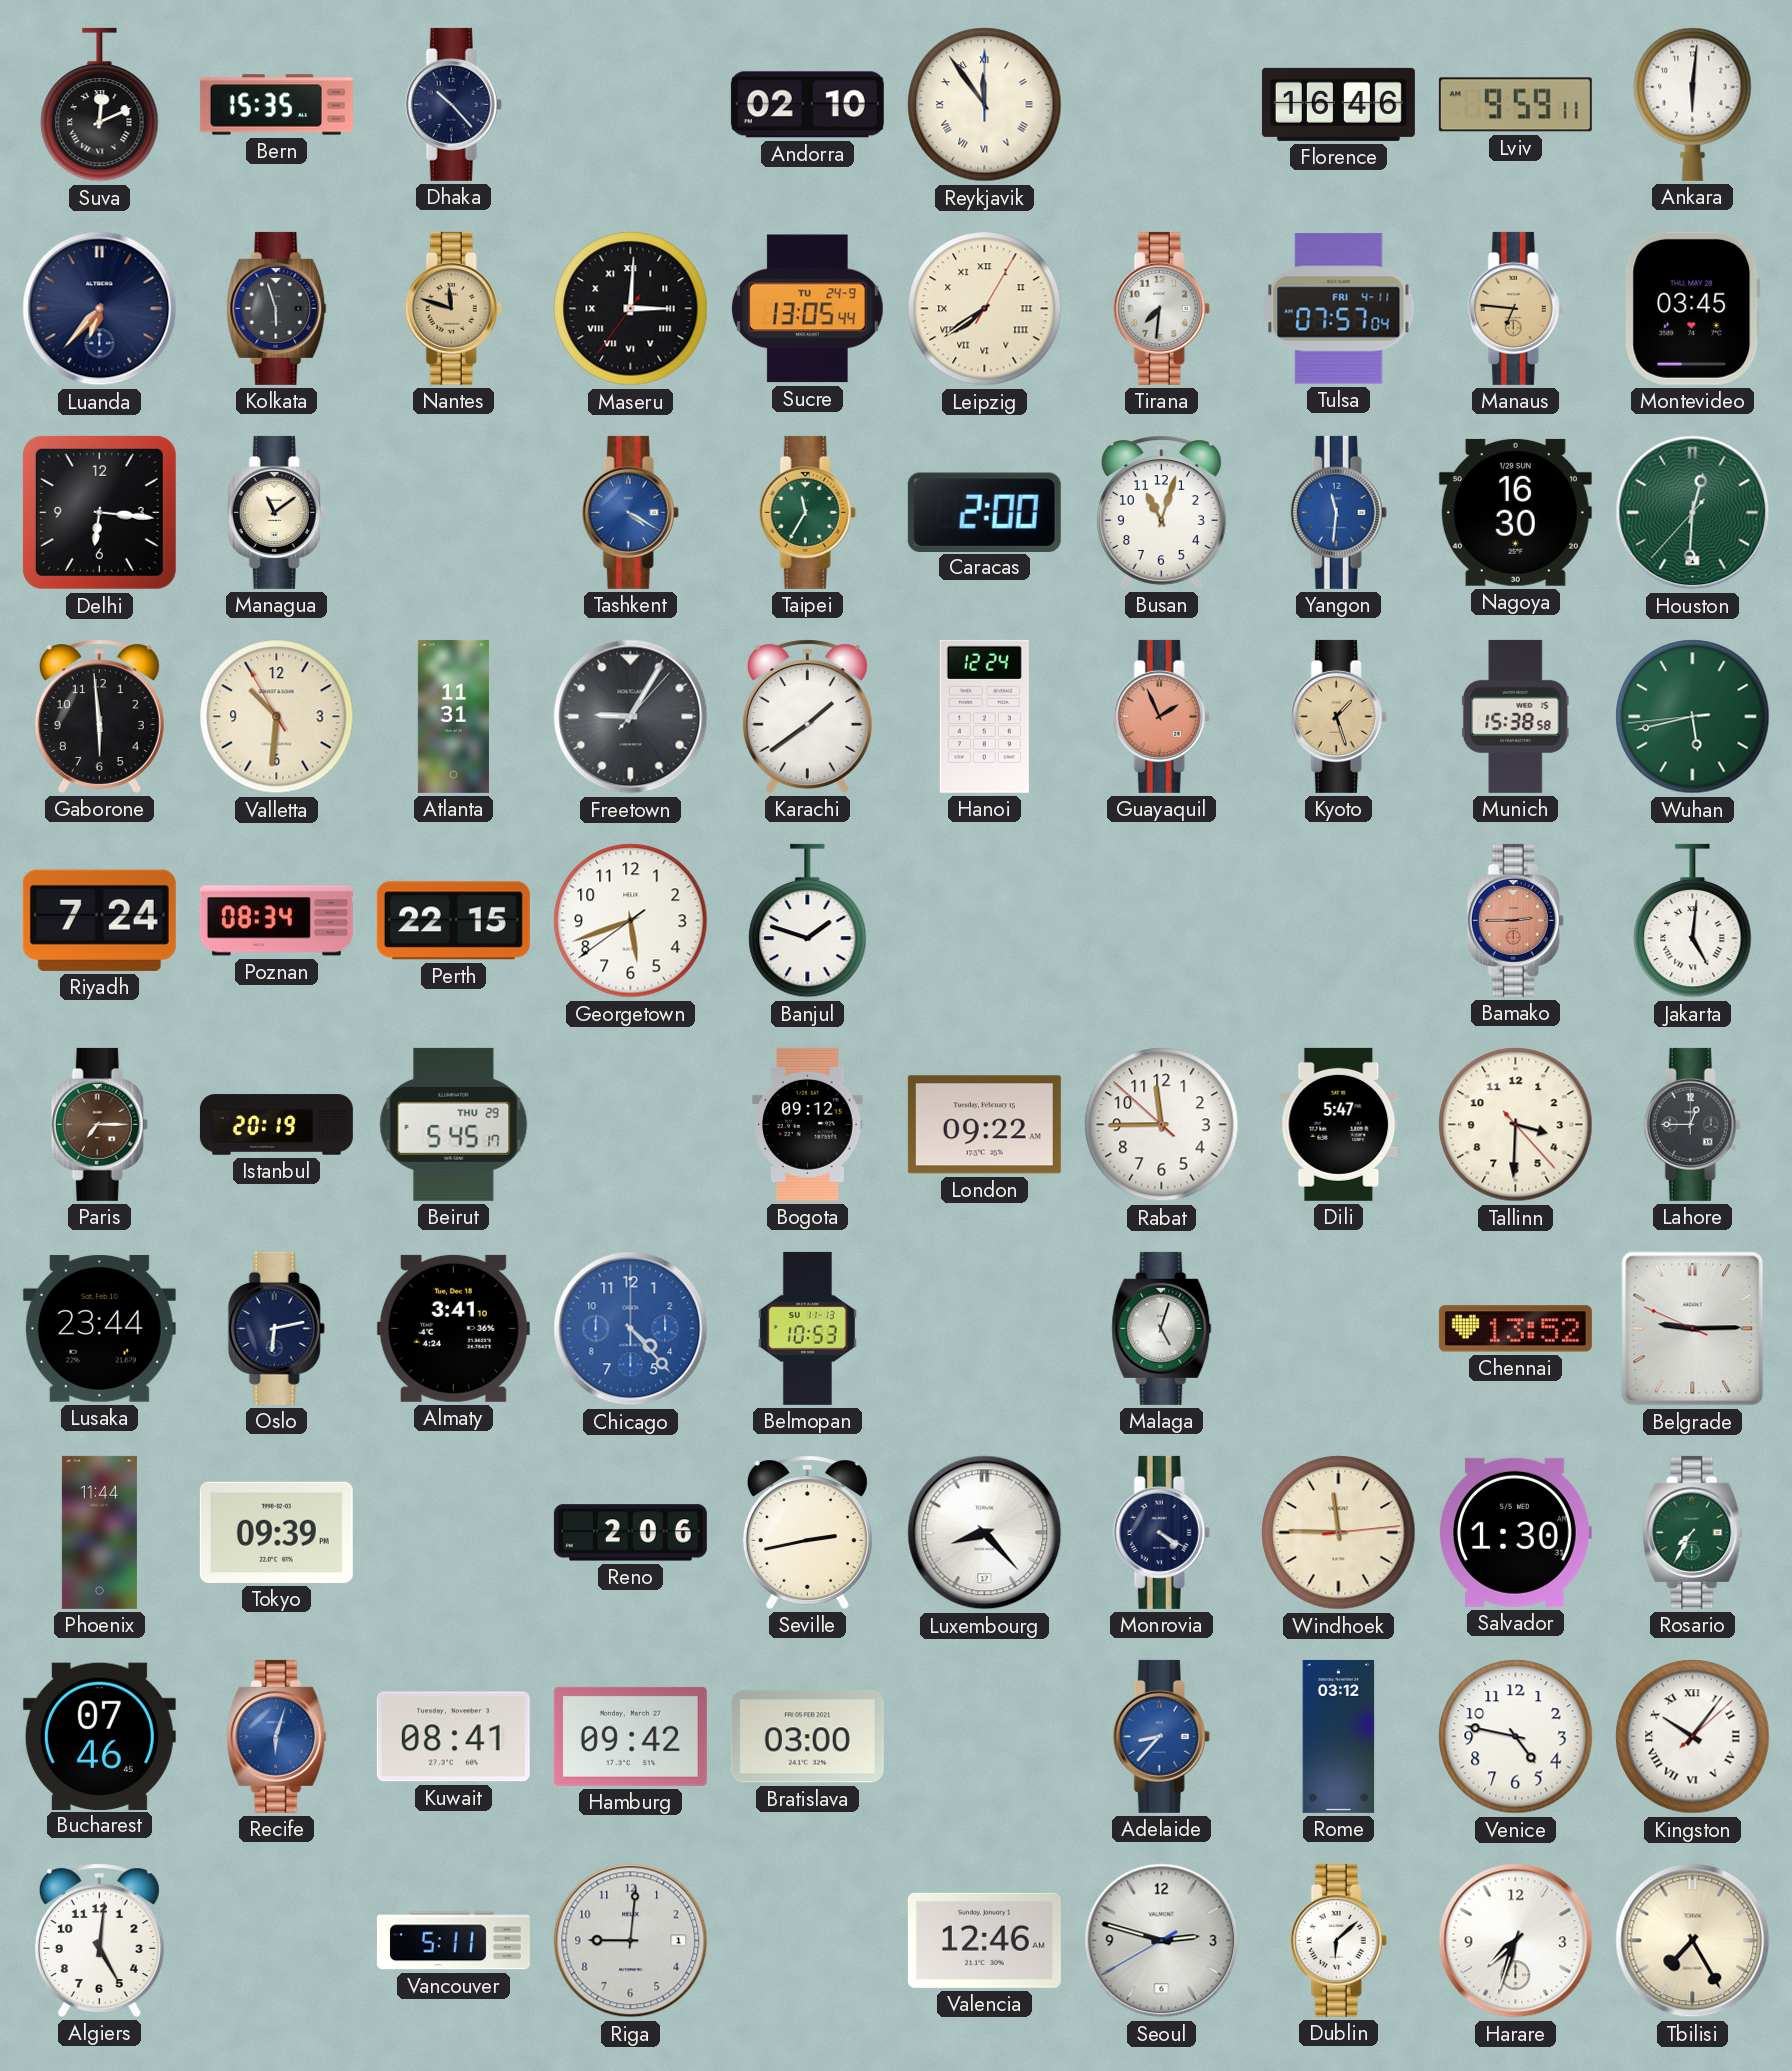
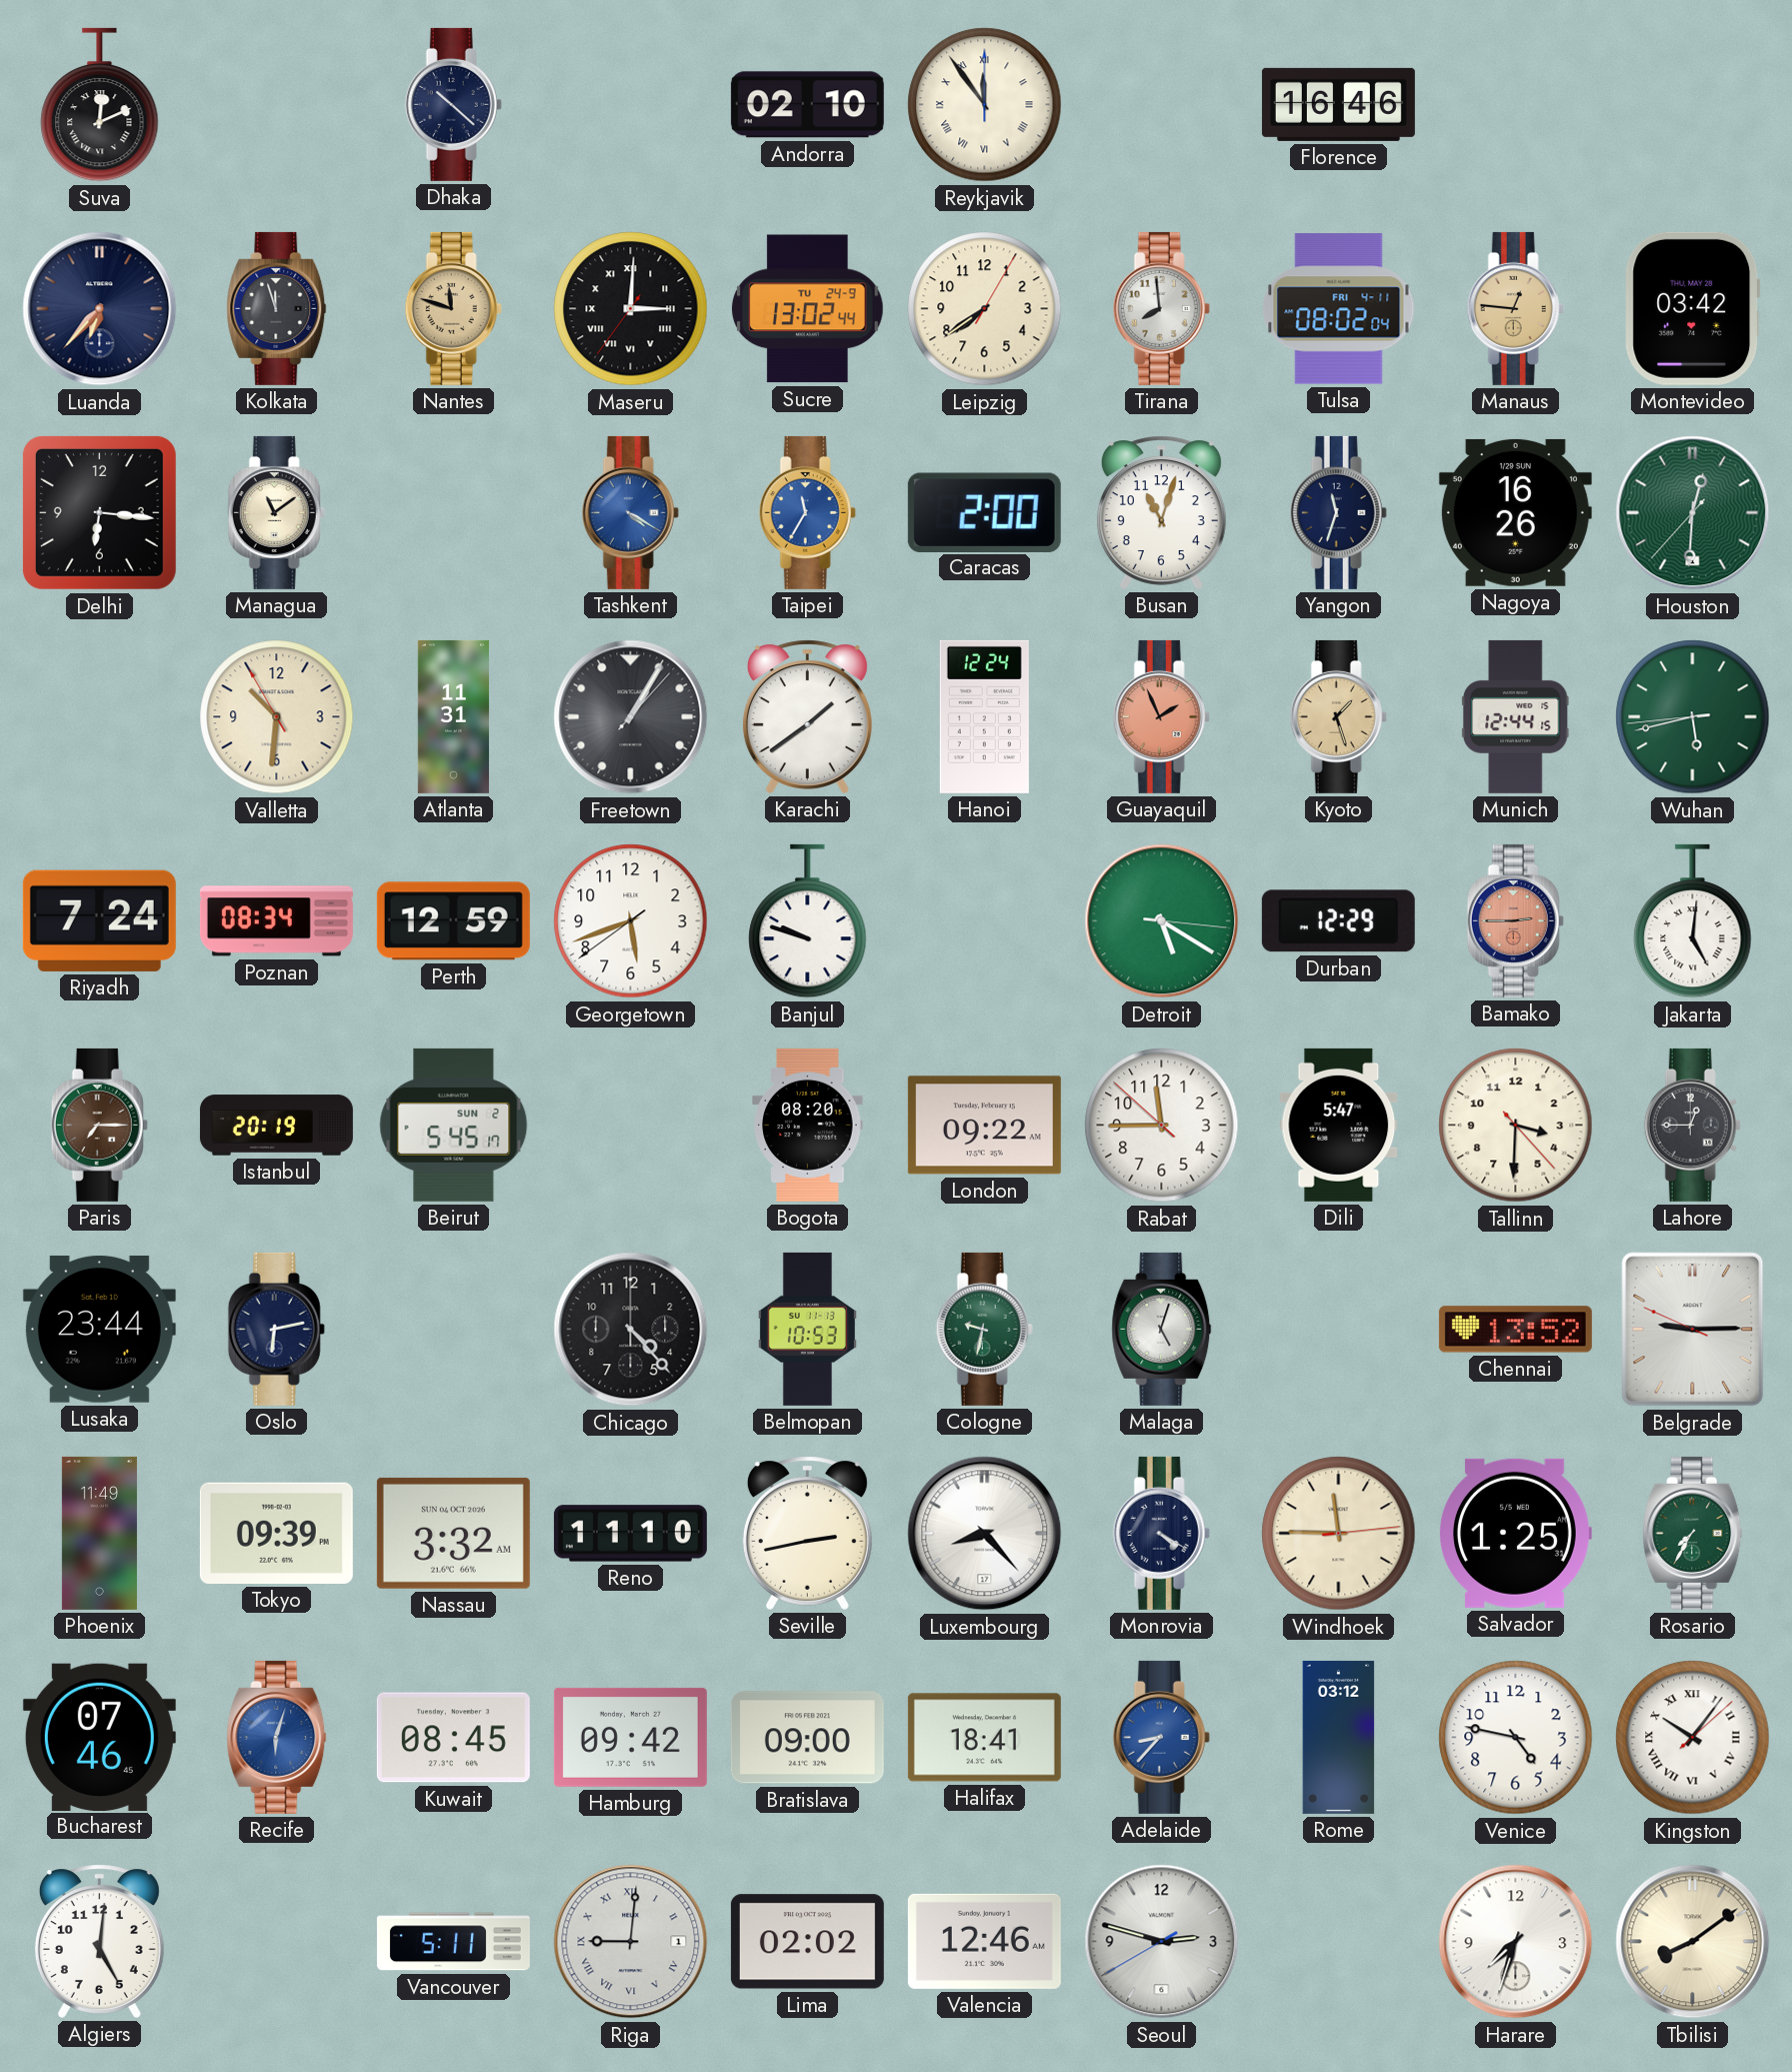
Bern: 15:35 -> none (276, 105)
Dhaka: 10:23 -> 10:22 (453, 104)
Lviv: 9:59 -> none (1515, 105)
Ankara: 6:01 -> none (1693, 104)
Kolkata: 5:57 -> 11:57 (277, 308)
Sucre: 13:05 -> 13:02 (807, 309)
Leipzig numerals: Roman -> Arabic (985, 309)
Tirana: 7:31 -> 7:59 (1161, 308)
Tulsa: 07:57 -> 08:02 (1339, 309)
Manaus: 6:46 -> 12:46 (1515, 308)
Montevideo: 03:45 -> 03:42 (1693, 308)
Taipei dial: green -> blue (807, 512)
Yangon: 11:31 -> 11:33 (1338, 512)
Yangon dial: blue -> navy (1338, 512)
Nagoya: 16:30 -> 16:26 (1515, 512)
Gaborone: 5:59 -> none (99, 716)
Freetown: 9:05 -> 1:05 (631, 717)
Munich: 15:38 -> 12:44 (1515, 716)
Perth: 22:15 -> 12:59 (453, 921)
Banjul: 1:48 -> 9:48 (808, 921)
Detroit: none -> 5:20 (1162, 921)
Durban: none -> 12:29 (1338, 921)
Beirut date: THU 29 -> SUN 2 (454, 1125)
Bogota: 09:12 -> 08:20 (808, 1125)
Almaty: 3:41 -> none (453, 1328)
Chicago dial: blue -> black (631, 1330)
Cologne: none -> 9:32 (984, 1329)
Phoenix: 11:44 -> 11:49 (99, 1533)
Nassau: none -> 3:32 (453, 1533)
Reno: 2:06 -> 11:10 (630, 1534)
Salvador: 1:30 -> 1:25 (1515, 1533)
Kuwait: 08:41 -> 08:45 (453, 1738)
Bratislava: 03:00 -> 09:00 (807, 1738)
Halifax: none -> 18:41 (984, 1738)
Riga numerals: Arabic -> Roman (631, 1942)
Lima: none -> 02:02 (807, 1942)
Dublin: 6:08 -> none (1338, 1940)
Tbilisi: 7:25 -> 8:09 (1693, 1942)
